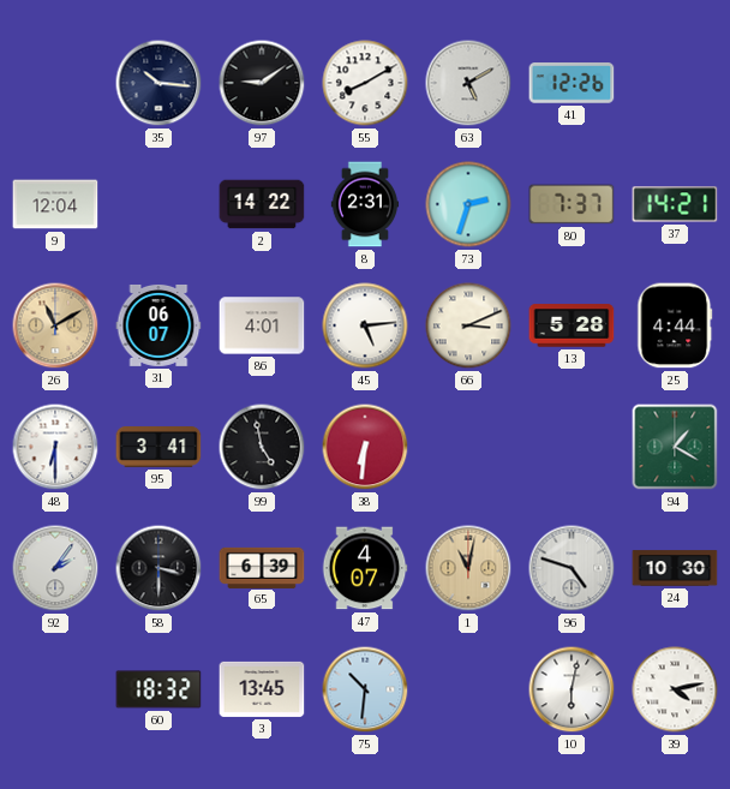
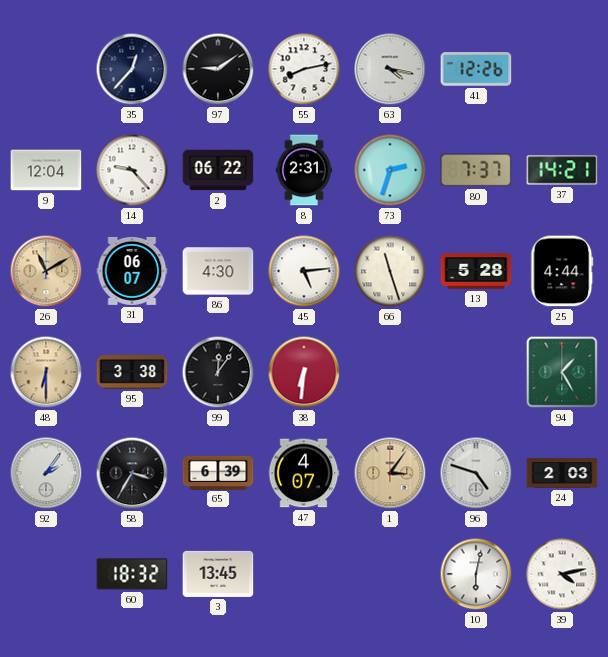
35: 10:16 -> 12:37 (132, 69)
55: 8:10 -> 8:13 (304, 69)
63: 5:10 -> 4:17 (390, 69)
14: none -> 9:23 (132, 170)
2: 14:22 -> 06:22 (218, 170)
86: 4:01 -> 4:30 (218, 271)
66: 3:11 -> 11:27 (390, 271)
48 dial: white -> champagne (46, 372)
95: 3:41 -> 3:38 (132, 373)
99: 4:58 -> 12:06 (218, 372)
94: 1:20 -> 1:25 (562, 372)
58: 3:30 -> 3:35 (132, 473)
1: 11:02 -> 3:06 (390, 473)
24: 10:30 -> 2:03 (562, 473)
75: 10:31 -> none (365, 689)
